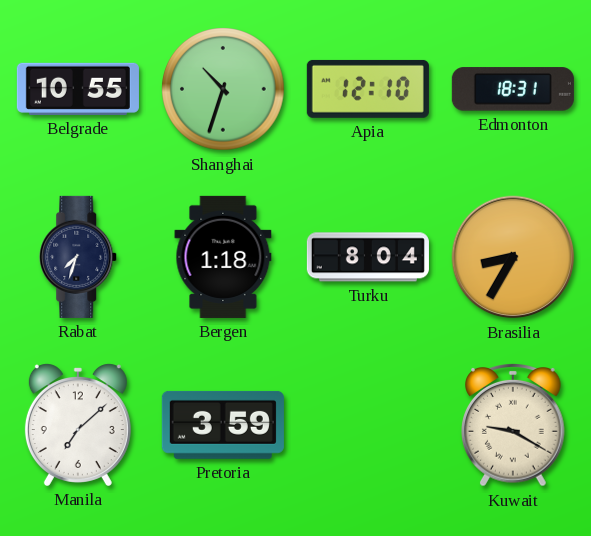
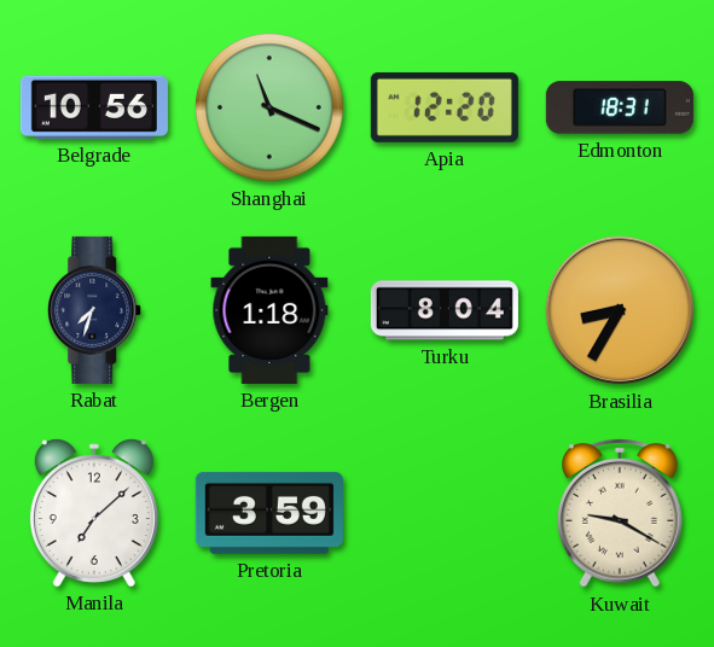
Belgrade: 10:55 -> 10:56 (94, 107)
Shanghai: 10:33 -> 11:19 (269, 107)
Apia: 12:10 -> 12:20 (445, 107)
